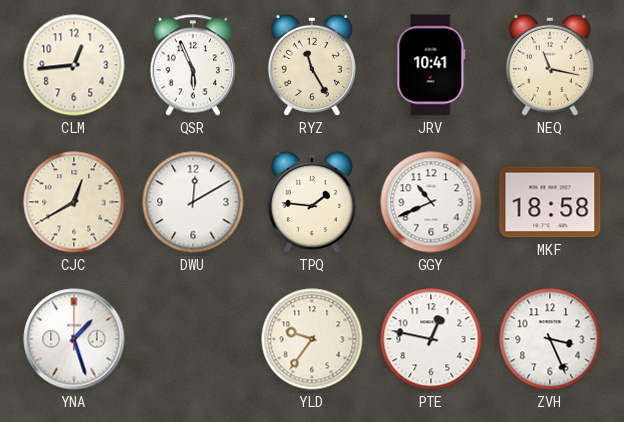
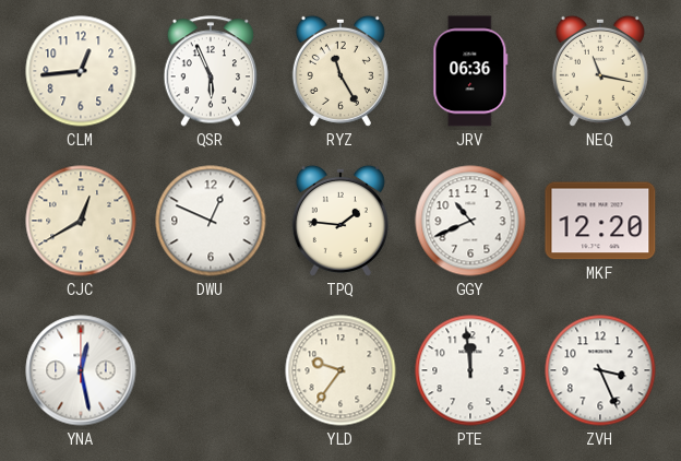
JRV: 10:41 -> 06:36 (470, 71)
DWU: 12:10 -> 12:49 (211, 221)
MKF: 18:58 -> 12:20 (600, 221)
YNA: 1:27 -> 12:28 (81, 370)
PTE: 12:47 -> 11:59 (470, 370)
